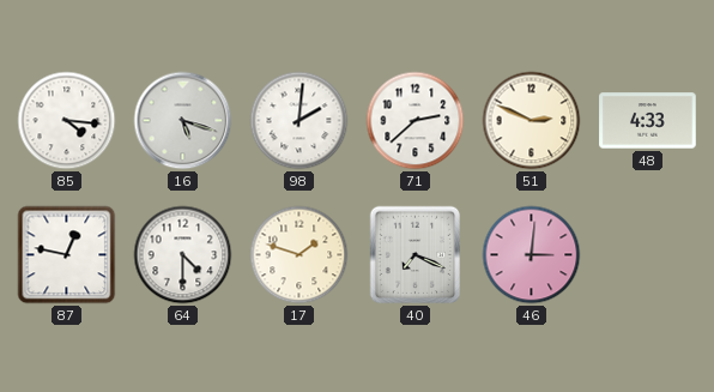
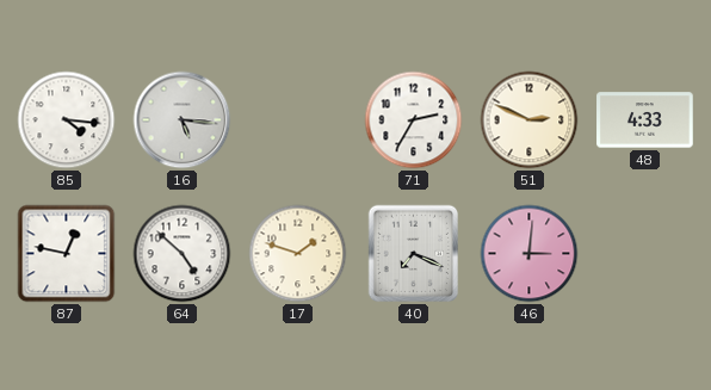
16: 5:18 -> 5:16 (183, 120)
98: 2:01 -> none (299, 121)
71: 2:38 -> 2:35 (414, 120)
64: 4:30 -> 4:52 (183, 254)
